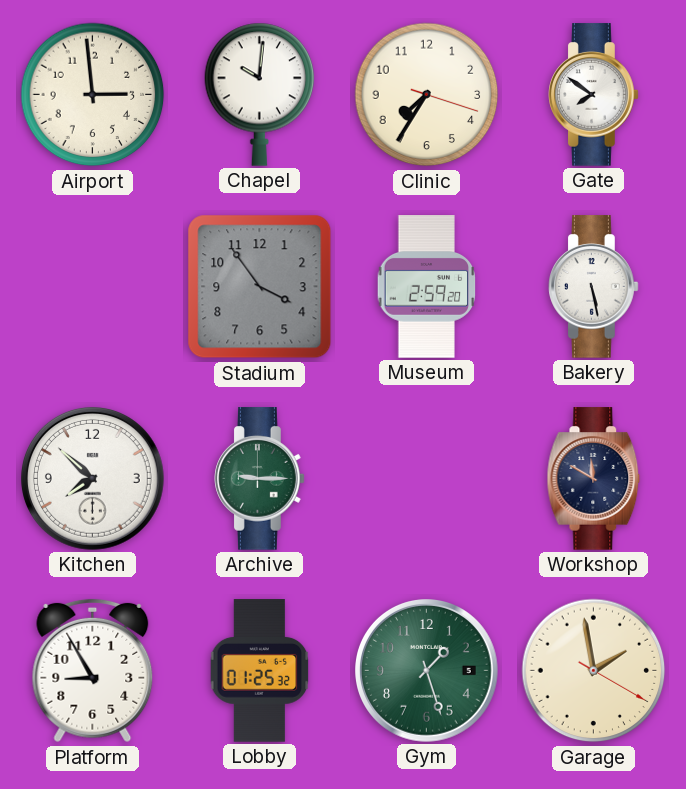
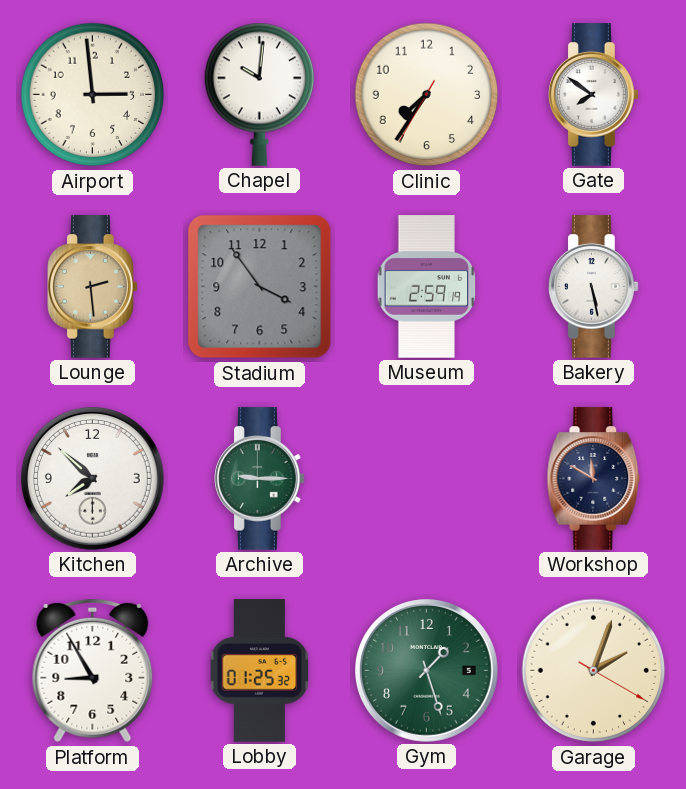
Clinic: 7:35:18 -> 7:35:35 (427, 95)
Lounge: none -> 2:29 (93, 287)
Museum: 2:59:20 -> 2:59:19 (427, 287)
Garage: 1:58 -> 2:03 (594, 671)
